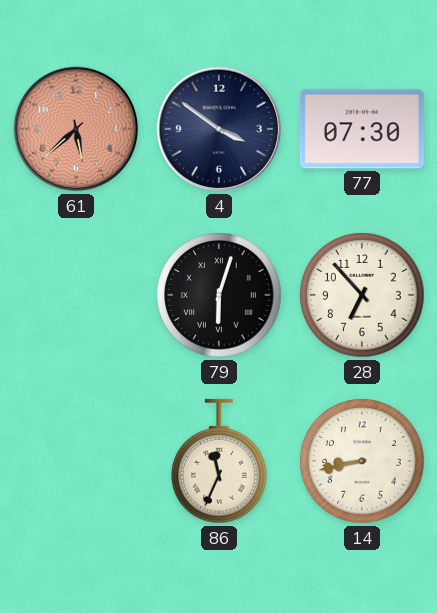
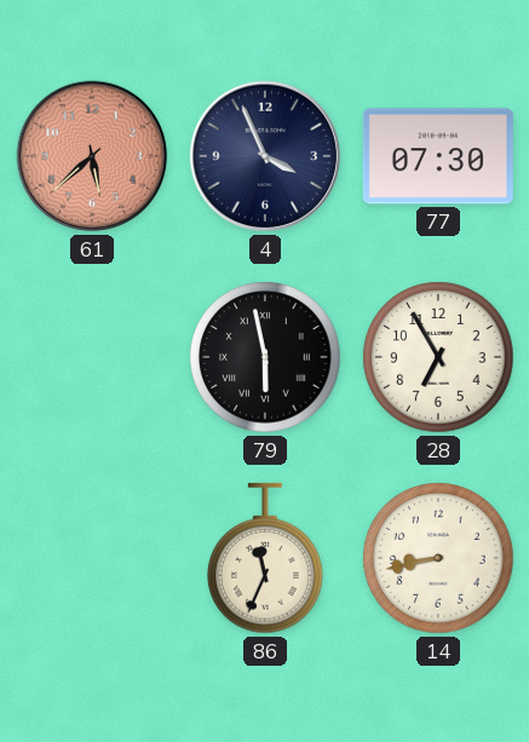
4: 3:51 -> 3:56 (265, 156)
79: 6:03 -> 5:58 (265, 357)
28: 6:53 -> 6:55 (438, 357)
